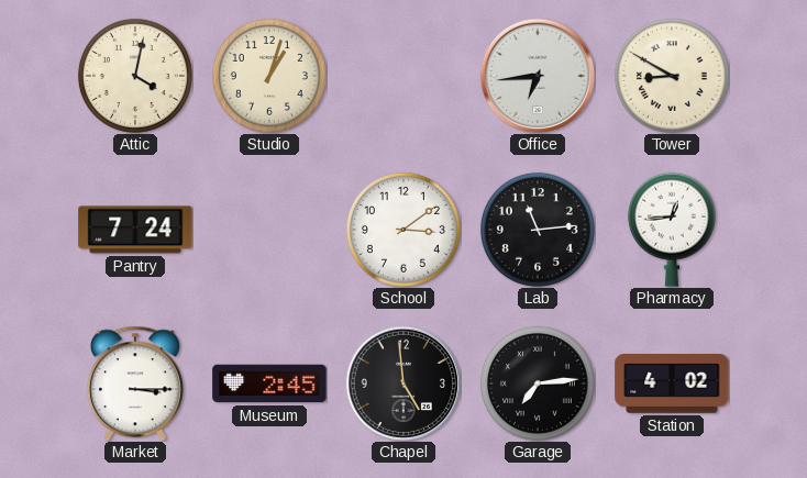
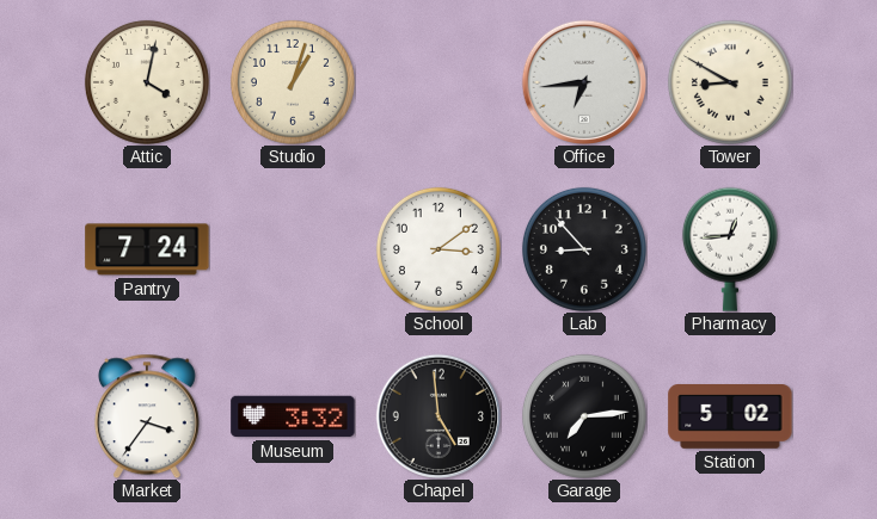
Lab: 11:14 -> 8:53 (584, 249)
Market: 3:15 -> 3:36 (147, 416)
Museum: 2:45 -> 3:32 (293, 416)
Station: 4:02 -> 5:02 (730, 418)
